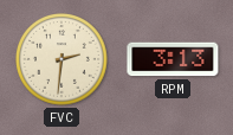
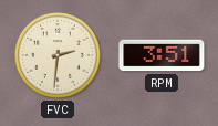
RPM: 3:13 -> 3:51 (162, 55)
